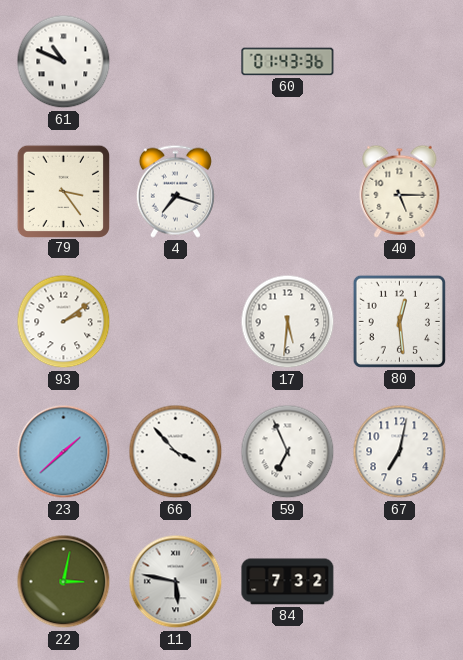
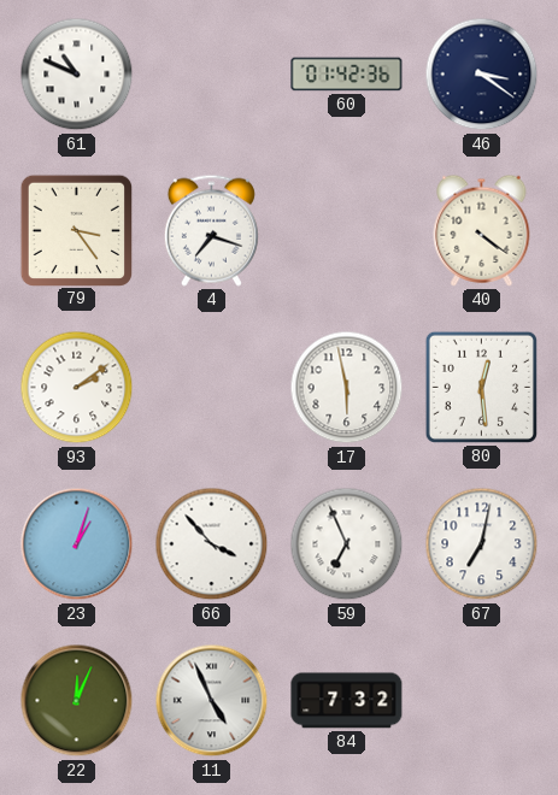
60: 01:43 -> 01:42 (347, 75)
46: none -> 3:21 (482, 75)
40: 5:15 -> 4:21 (482, 230)
17: 5:31 -> 5:58 (347, 388)
23: 1:38 -> 1:03 (77, 544)
22: 3:02 -> 12:04 (77, 701)
11: 5:47 -> 4:56 (212, 701)
